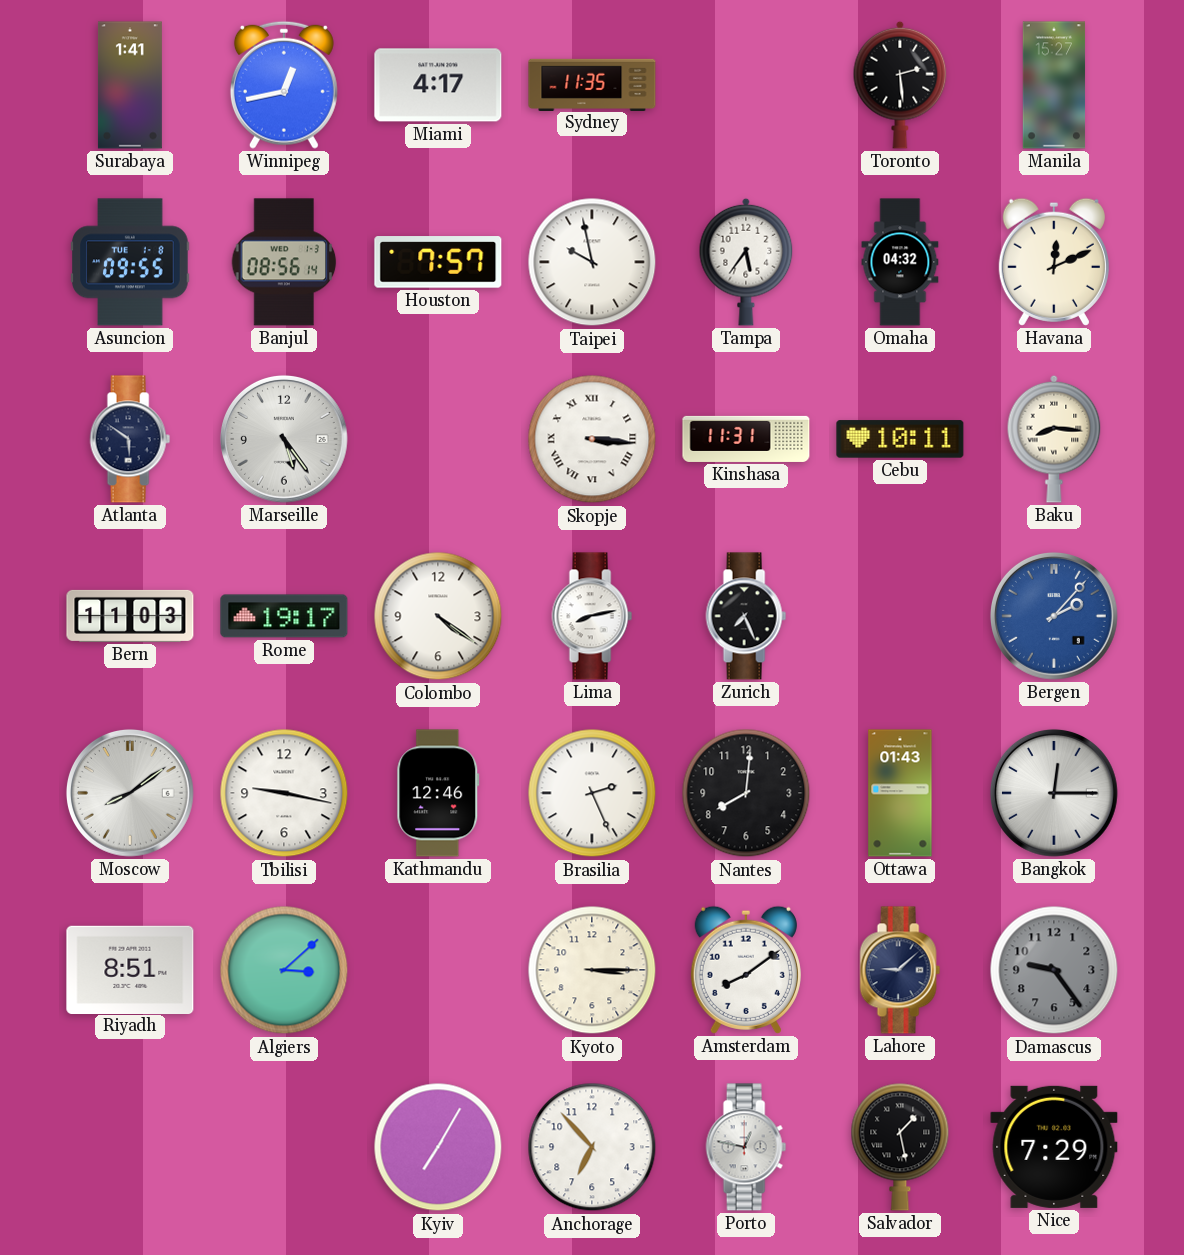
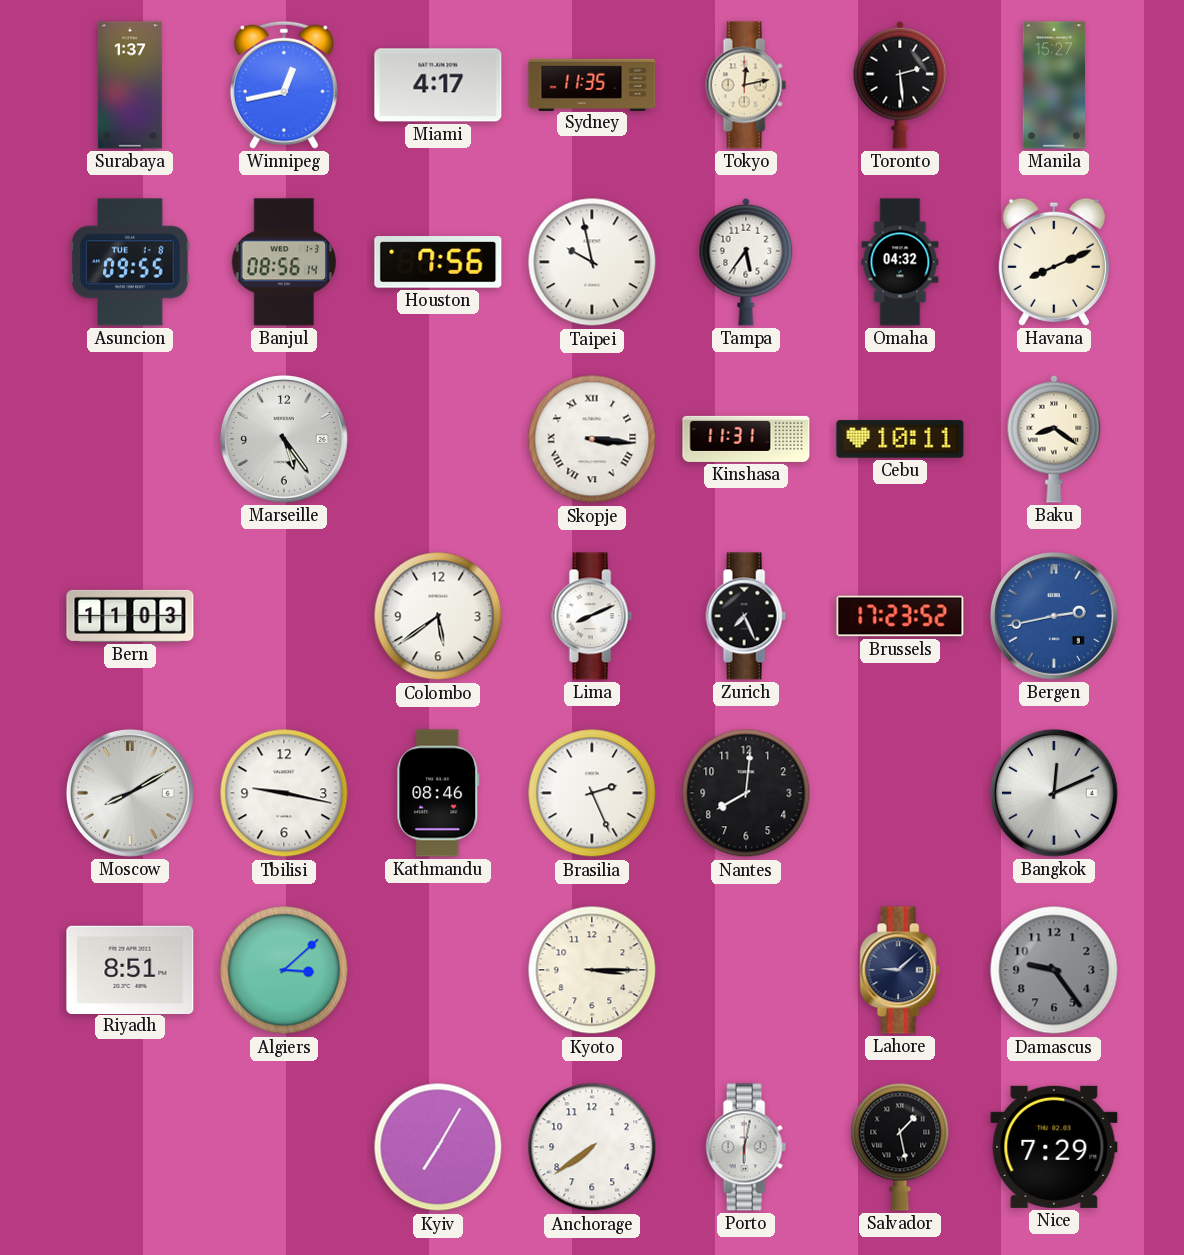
Surabaya: 1:41 -> 1:37 (130, 85)
Tokyo: none -> 12:13 (746, 85)
Houston: 7:57 -> 7:56 (438, 262)
Havana: 12:11 -> 8:11 (1054, 262)
Atlanta: 5:51 -> none (130, 439)
Baku: 8:16 -> 8:21 (1054, 439)
Rome: 19:17 -> none (284, 616)
Colombo: 4:21 -> 5:39 (438, 616)
Lima: 8:13 -> 8:11 (592, 616)
Brussels: none -> 17:23 (900, 616)
Bergen: 2:07 -> 2:43 (1054, 616)
Moscow: 8:09 -> 8:10 (130, 793)
Kathmandu: 12:46 -> 08:46 (438, 793)
Ottawa: 01:43 -> none (900, 793)
Bangkok: 12:15 -> 12:11 (1054, 793)
Amsterdam: 8:09 -> none (746, 970)
Anchorage: 6:53 -> 7:39 (592, 1147)
Porto: 12:47 -> 6:02 (746, 1147)
